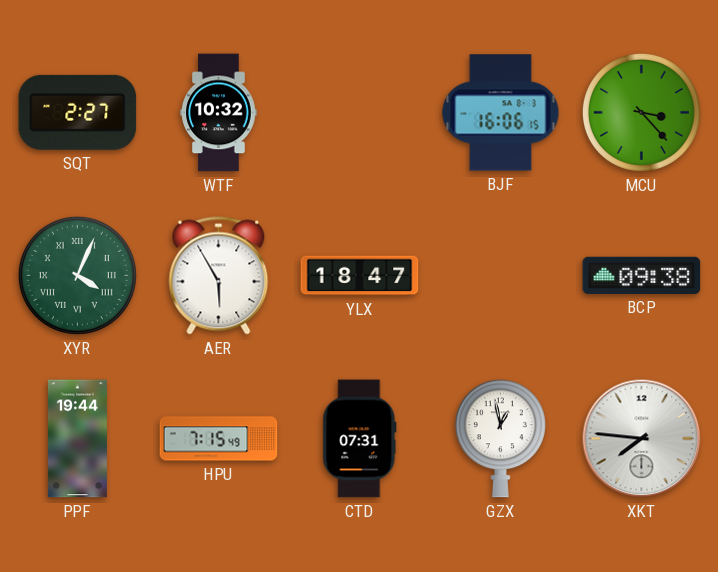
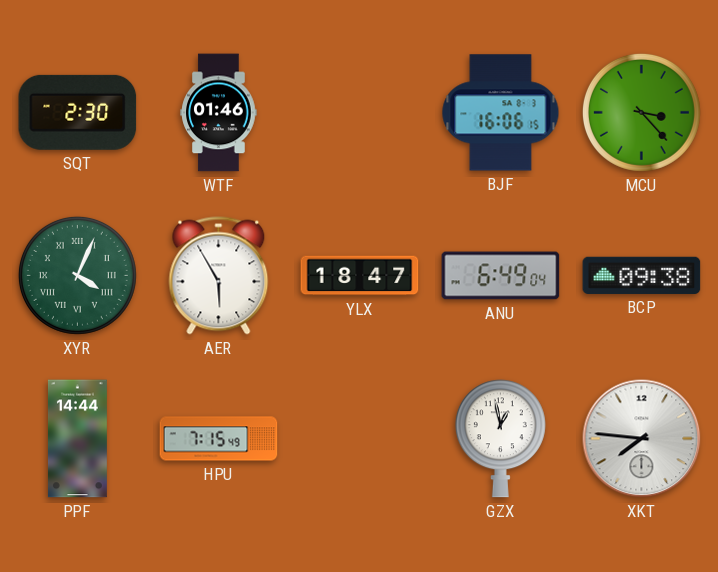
SQT: 2:27 -> 2:30 (78, 112)
WTF: 10:32 -> 01:46 (219, 113)
ANU: none -> 6:49 (501, 276)
PPF: 19:44 -> 14:44 (77, 439)
CTD: 07:31 -> none (360, 439)
